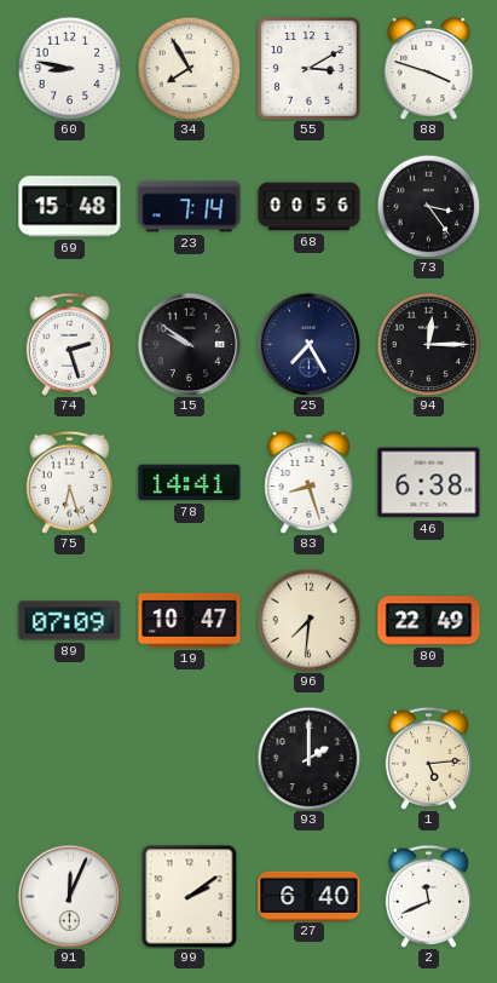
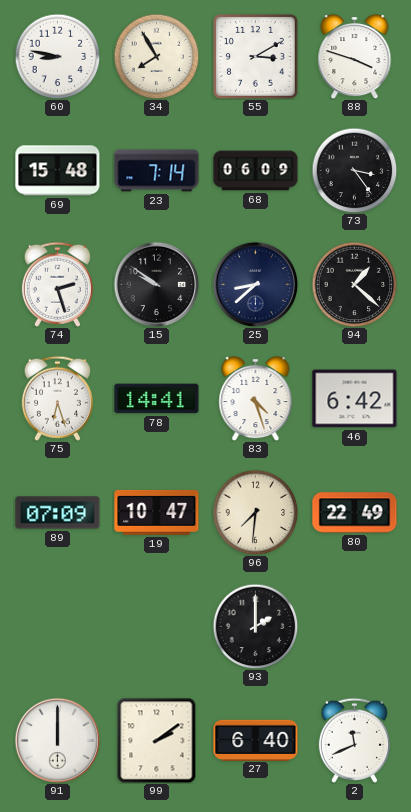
68: 00:56 -> 06:09 (256, 171)
25: 7:25 -> 8:38 (255, 284)
94: 12:15 -> 1:22 (354, 284)
83: 8:27 -> 4:27 (256, 399)
46: 6:38 -> 6:42 (355, 399)
1: 5:14 -> none (428, 758)
91: 12:04 -> 12:00 (57, 740)
